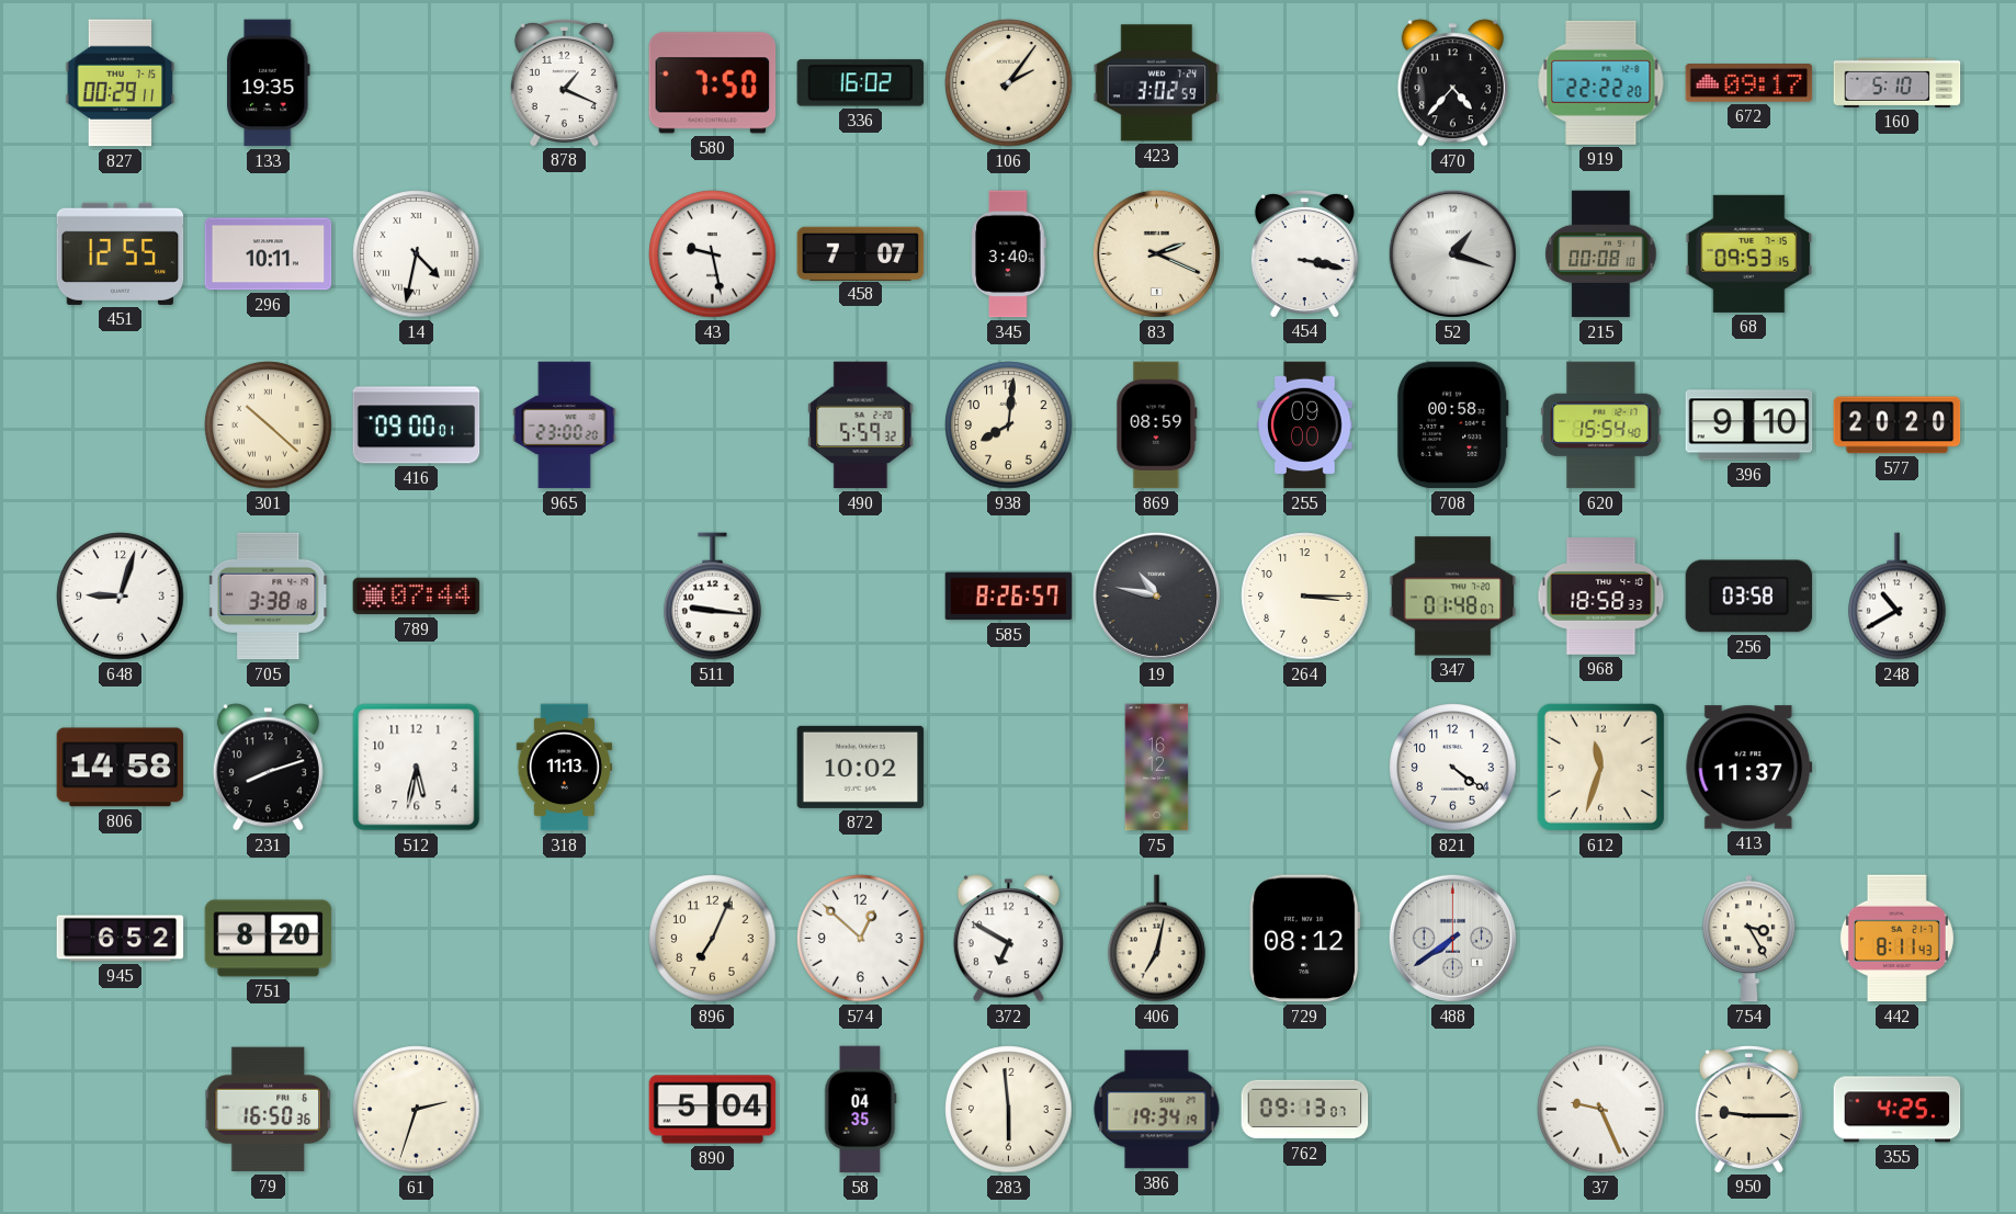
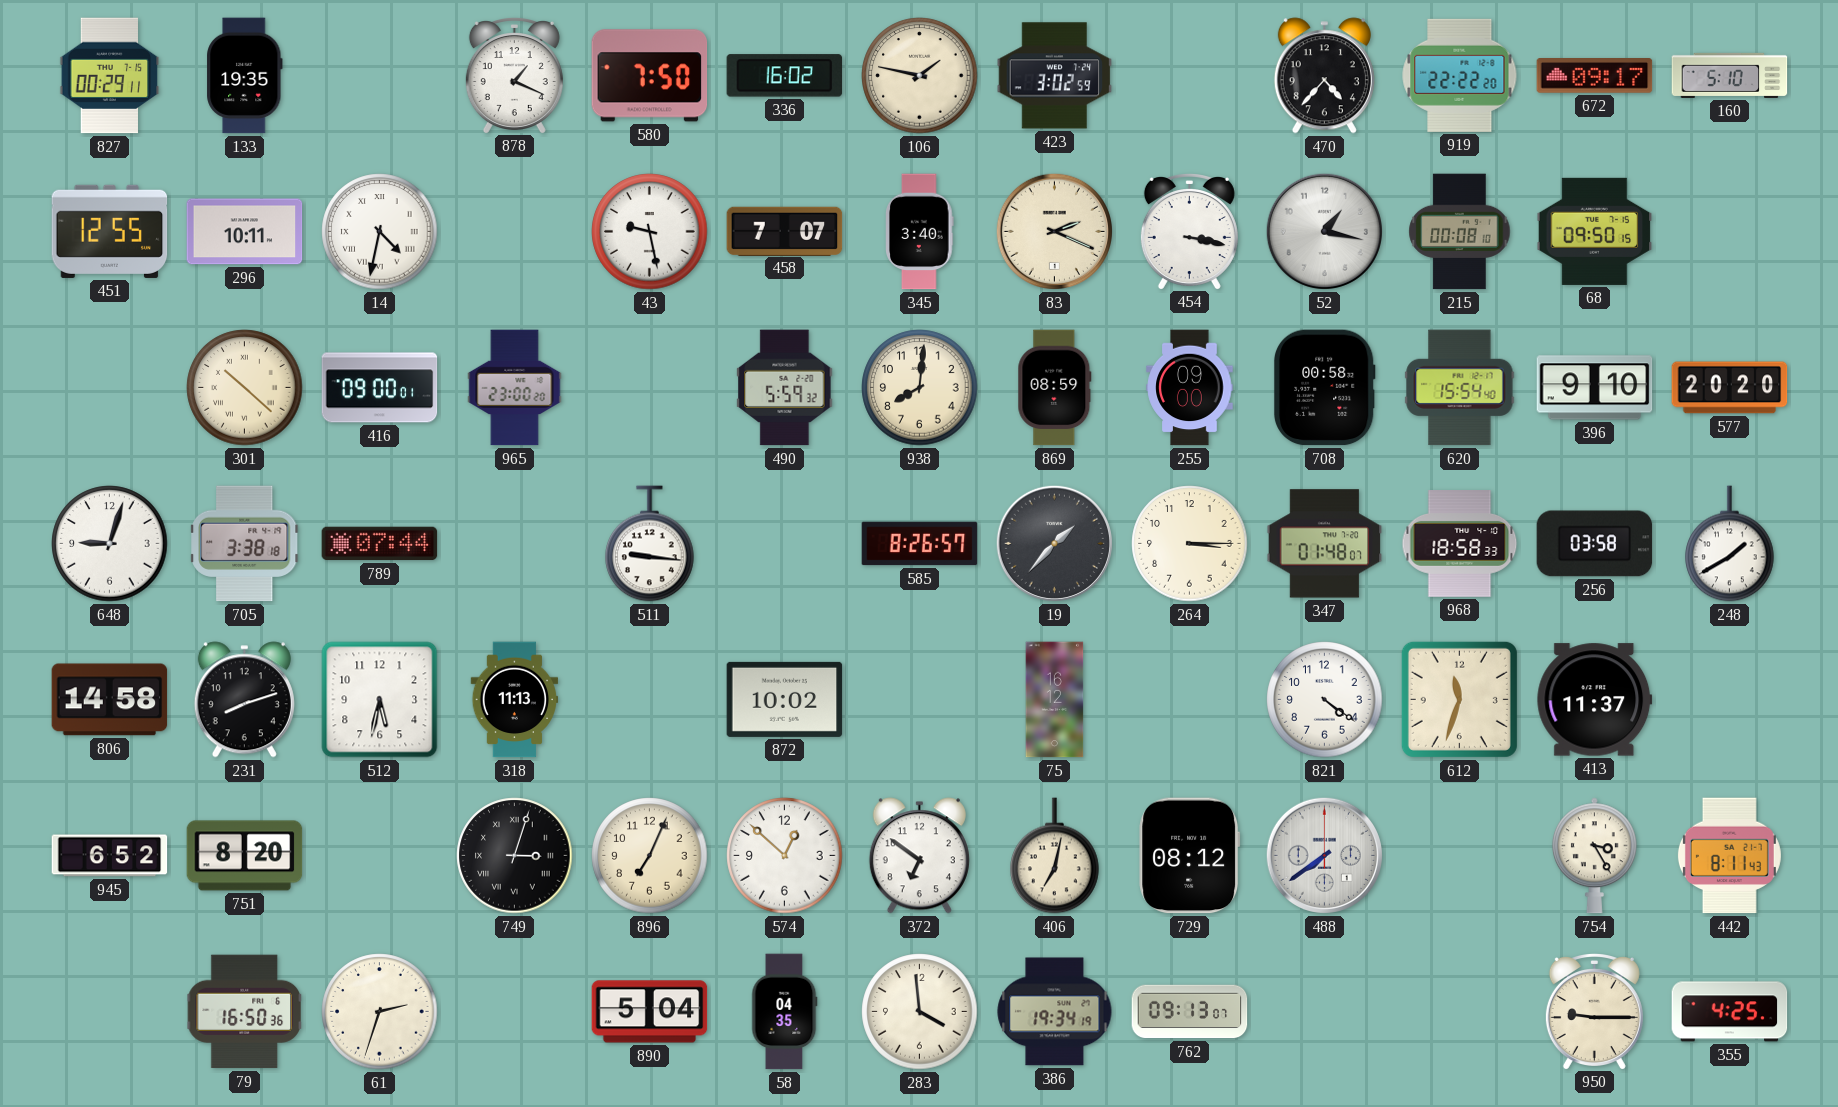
106: 2:06 -> 1:47 (920, 76)
52: 1:18 -> 1:17 (1324, 231)
68: 09:53 -> 09:50 (1595, 231)
19: 10:47 -> 1:37 (1054, 543)
248: 10:40 -> 1:40 (1730, 544)
749: none -> 3:03 (515, 856)
372: 6:50 -> 6:51 (919, 856)
283: 5:59 -> 3:59 (920, 1012)
37: 9:26 -> none (1601, 1110)
